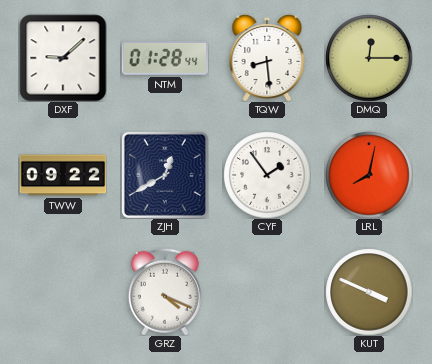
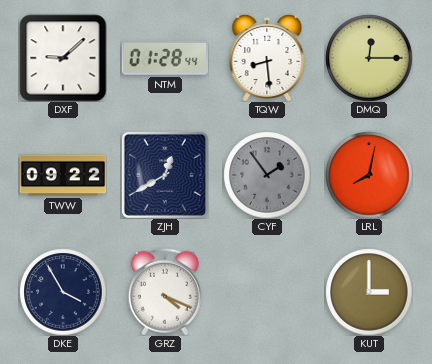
CYF dial: white -> grey (267, 175)
DKE: none -> 3:55 (63, 292)
KUT: 3:49 -> 3:00 (369, 292)
